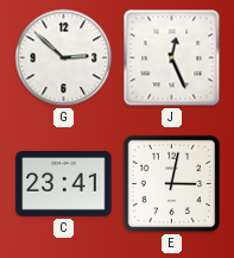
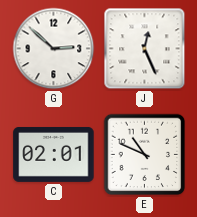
C: 23:41 -> 02:01 (54, 154)
E: 3:02 -> 10:49 (145, 155)
